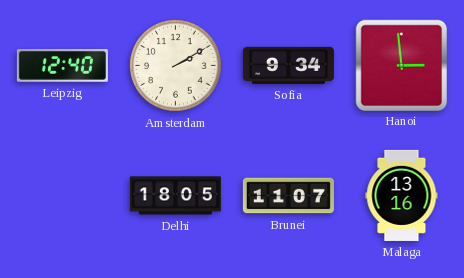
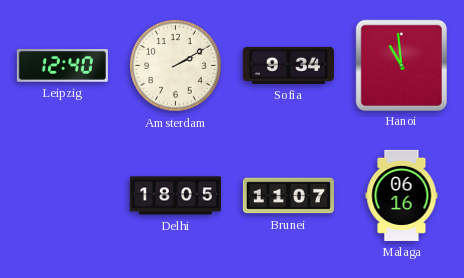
Hanoi: 2:59 -> 10:59 (401, 65)
Malaga: 13:16 -> 06:16 (402, 195)
